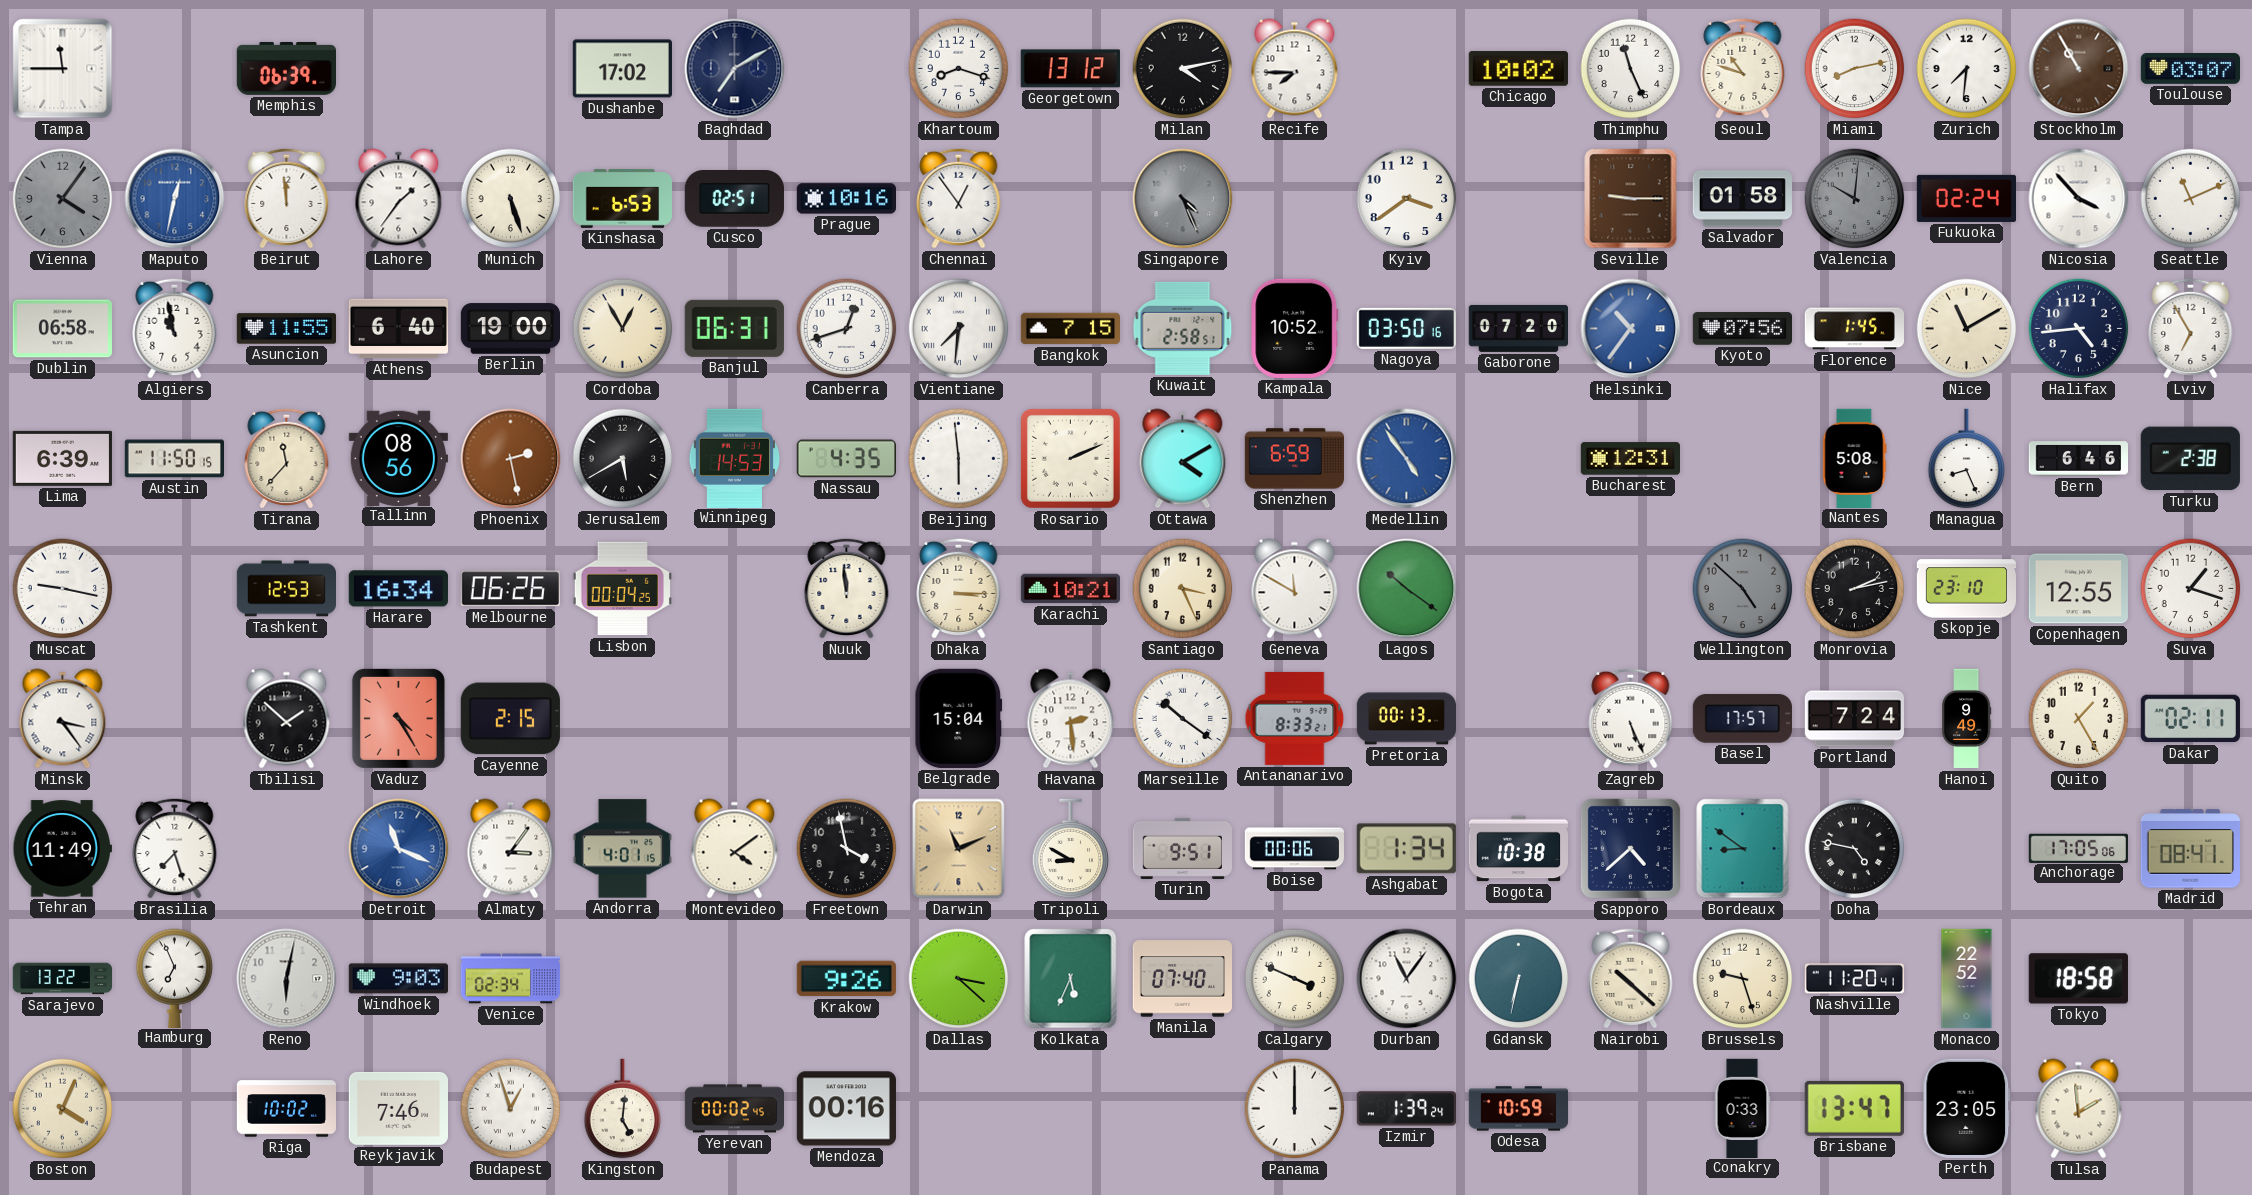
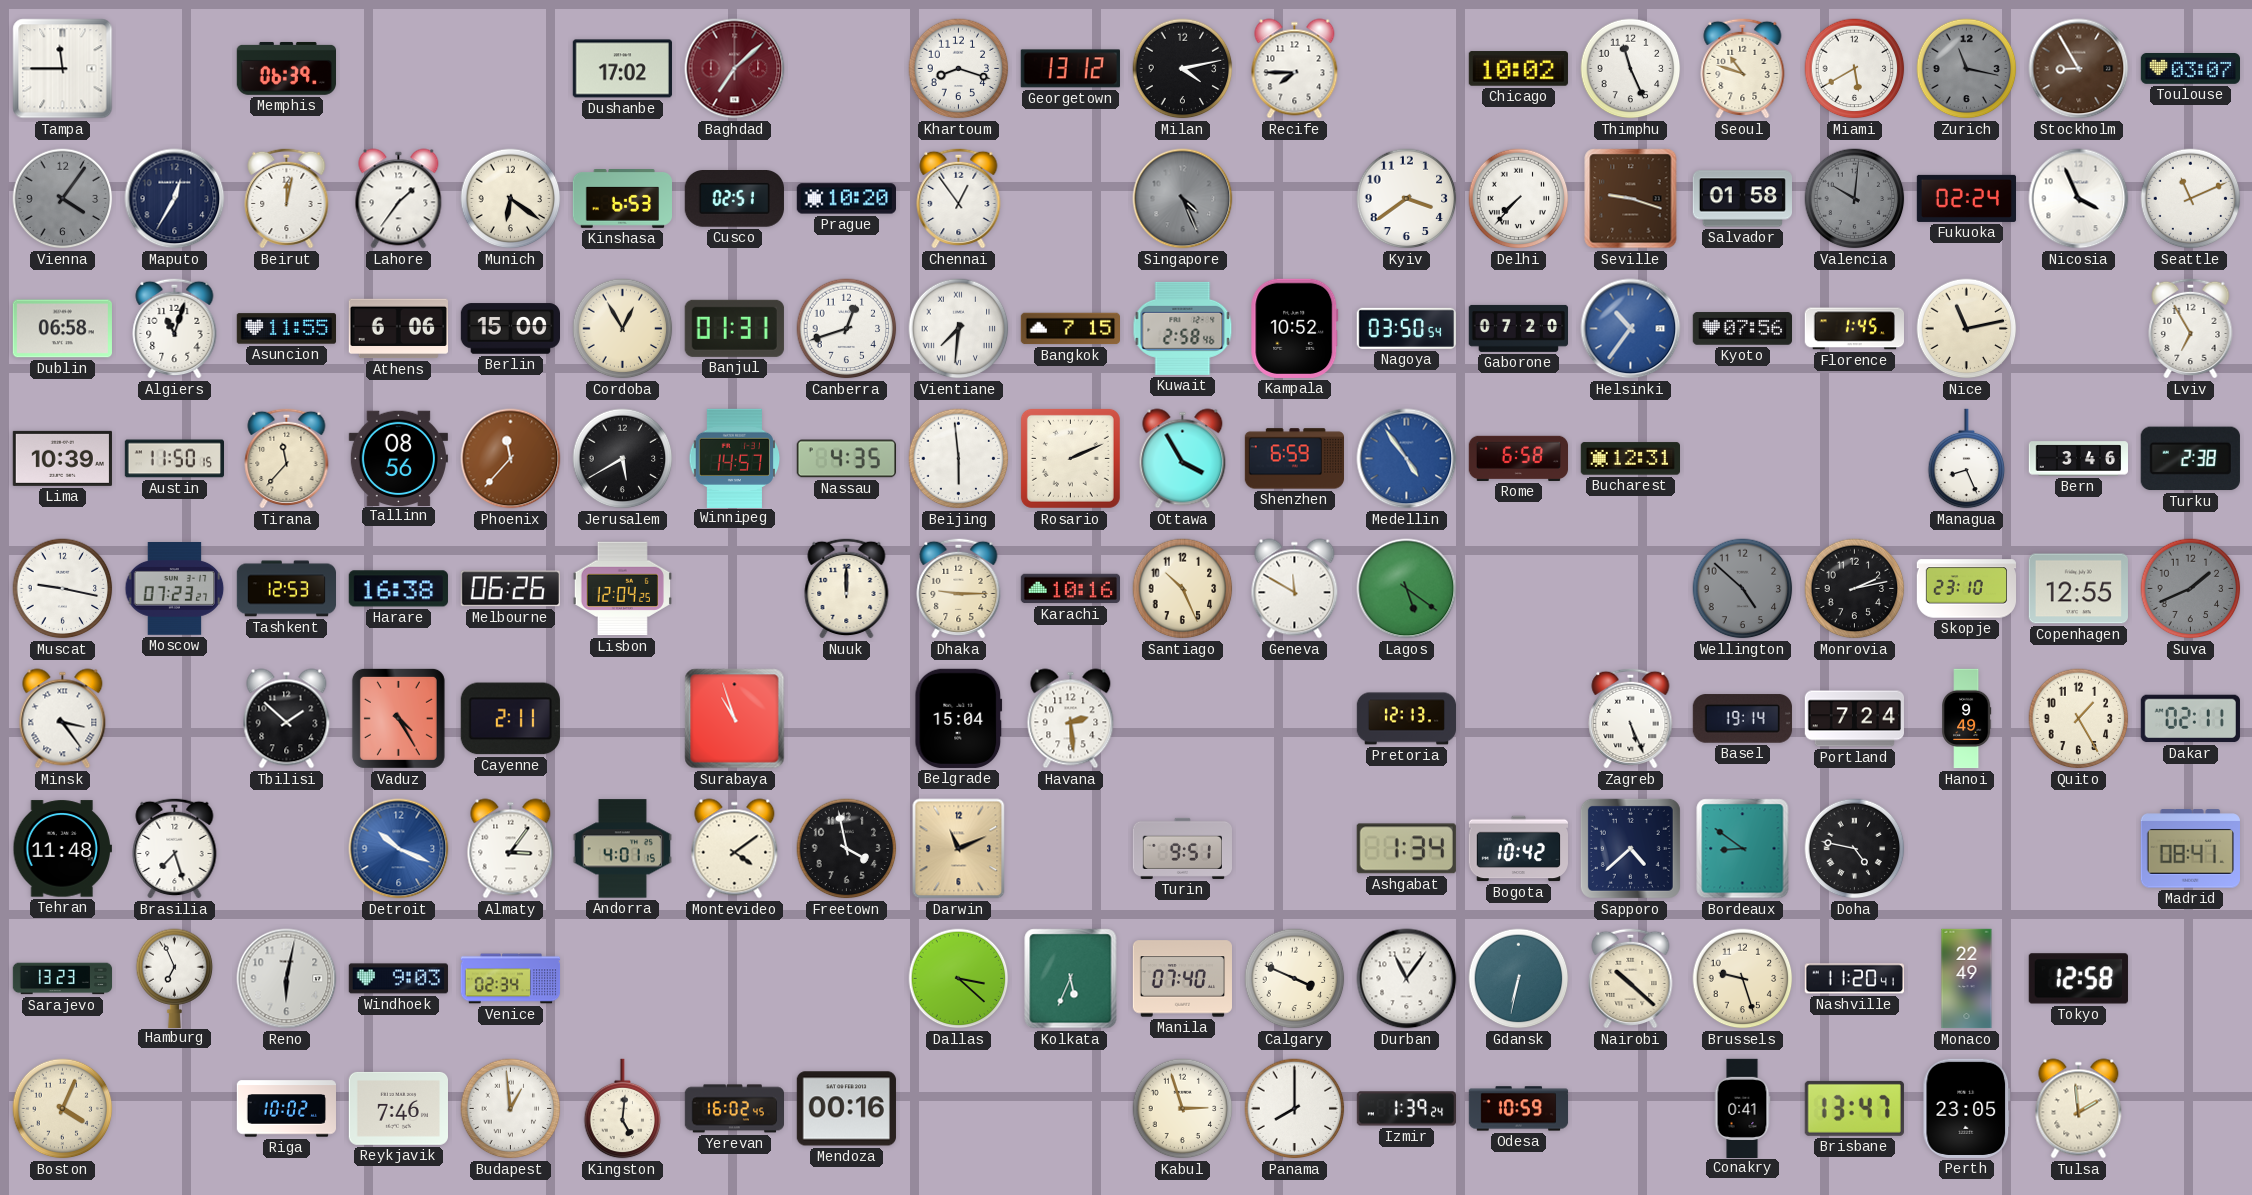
Baghdad: 7:10 -> 7:08 (735, 69)
Baghdad dial: navy -> burgundy (735, 69)
Miami: 8:13 -> 5:40 (1855, 69)
Zurich: 7:31 -> 11:17 (1967, 69)
Zurich dial: white -> grey (1967, 69)
Stockholm: 10:55 -> 8:55 (2079, 69)
Maputo: 12:32 -> 12:35 (175, 199)
Maputo dial: blue -> navy (175, 199)
Beirut: 11:59 -> 12:02 (287, 198)
Munich: 5:27 -> 6:21 (511, 199)
Prague: 10:16 -> 10:20 (846, 199)
Delhi: none -> 7:37 (1519, 199)
Seville: 9:15 -> 9:18 (1631, 199)
Nicosia: 3:53 -> 3:56 (2079, 199)
Algiers: 10:58 -> 11:03 (175, 328)
Athens: 6:40 -> 6:06 (398, 329)
Berlin: 19:00 -> 15:00 (510, 329)
Banjul: 06:31 -> 01:31 (734, 328)
Kuwait: 2:58:51 -> 2:58:46 (1183, 328)
Nagoya: 03:50:16 -> 03:50:54 (1406, 328)
Nice: 11:10 -> 11:13 (1967, 329)
Halifax: 4:44 -> none (2079, 329)
Lima: 6:39 -> 10:39 (62, 458)
Phoenix: 2:28 -> 11:37 (511, 459)
Winnipeg: 14:53 -> 14:57 (735, 458)
Ottawa: 4:10 -> 3:55 (1183, 459)
Rome: none -> 6:58 (1518, 458)
Nantes: 5:08 -> none (1854, 458)
Bern: 6:46 -> 3:46 (2079, 459)
Moscow: none -> 07:23 (175, 589)
Harare: 16:34 -> 16:38 (398, 589)
Lisbon: 00:04 -> 12:04 (622, 589)
Nuuk: 11:59 -> 12:00 (847, 588)
Dhaka: 3:15 -> 9:15 (959, 588)
Karachi: 10:21 -> 10:16 (1070, 589)
Santiago: 3:26 -> 10:26 (1183, 589)
Lagos: 10:21 -> 5:21 (1407, 589)
Suva: 1:18 -> 1:41 (2191, 589)
Suva dial: white -> grey (2191, 589)
Cayenne: 2:15 -> 2:11 (510, 719)
Surabaya: none -> 10:57 (735, 719)
Marseille: 10:21 -> none (1183, 719)
Antananarivo: 8:33 -> none (1295, 718)
Pretoria: 00:13 -> 12:13 (1406, 719)
Basel: 17:57 -> 19:14 (1742, 719)
Tehran: 11:49 -> 11:48 (62, 849)
Detroit: 11:19 -> 10:19 (399, 849)
Tripoli: 8:50 -> none (1071, 849)
Boise: 00:06 -> none (1295, 849)
Bogota: 10:38 -> 10:42 (1518, 849)
Anchorage: 17:05 -> none (2078, 848)
Sarajevo: 13:22 -> 13:23 (63, 979)
Krakow: 9:26 -> none (846, 979)
Monaco: 22:52 -> 22:49 (1967, 979)
Tokyo: 18:58 -> 12:58 (2078, 979)
Budapest: 12:57 -> 12:59 (511, 1109)
Yerevan: 00:02 -> 16:02 (734, 1109)
Kabul: none -> 2:57 (1183, 1109)
Panama: 12:00 -> 8:00 (1295, 1109)
Conakry: 0:33 -> 0:41 (1742, 1108)
